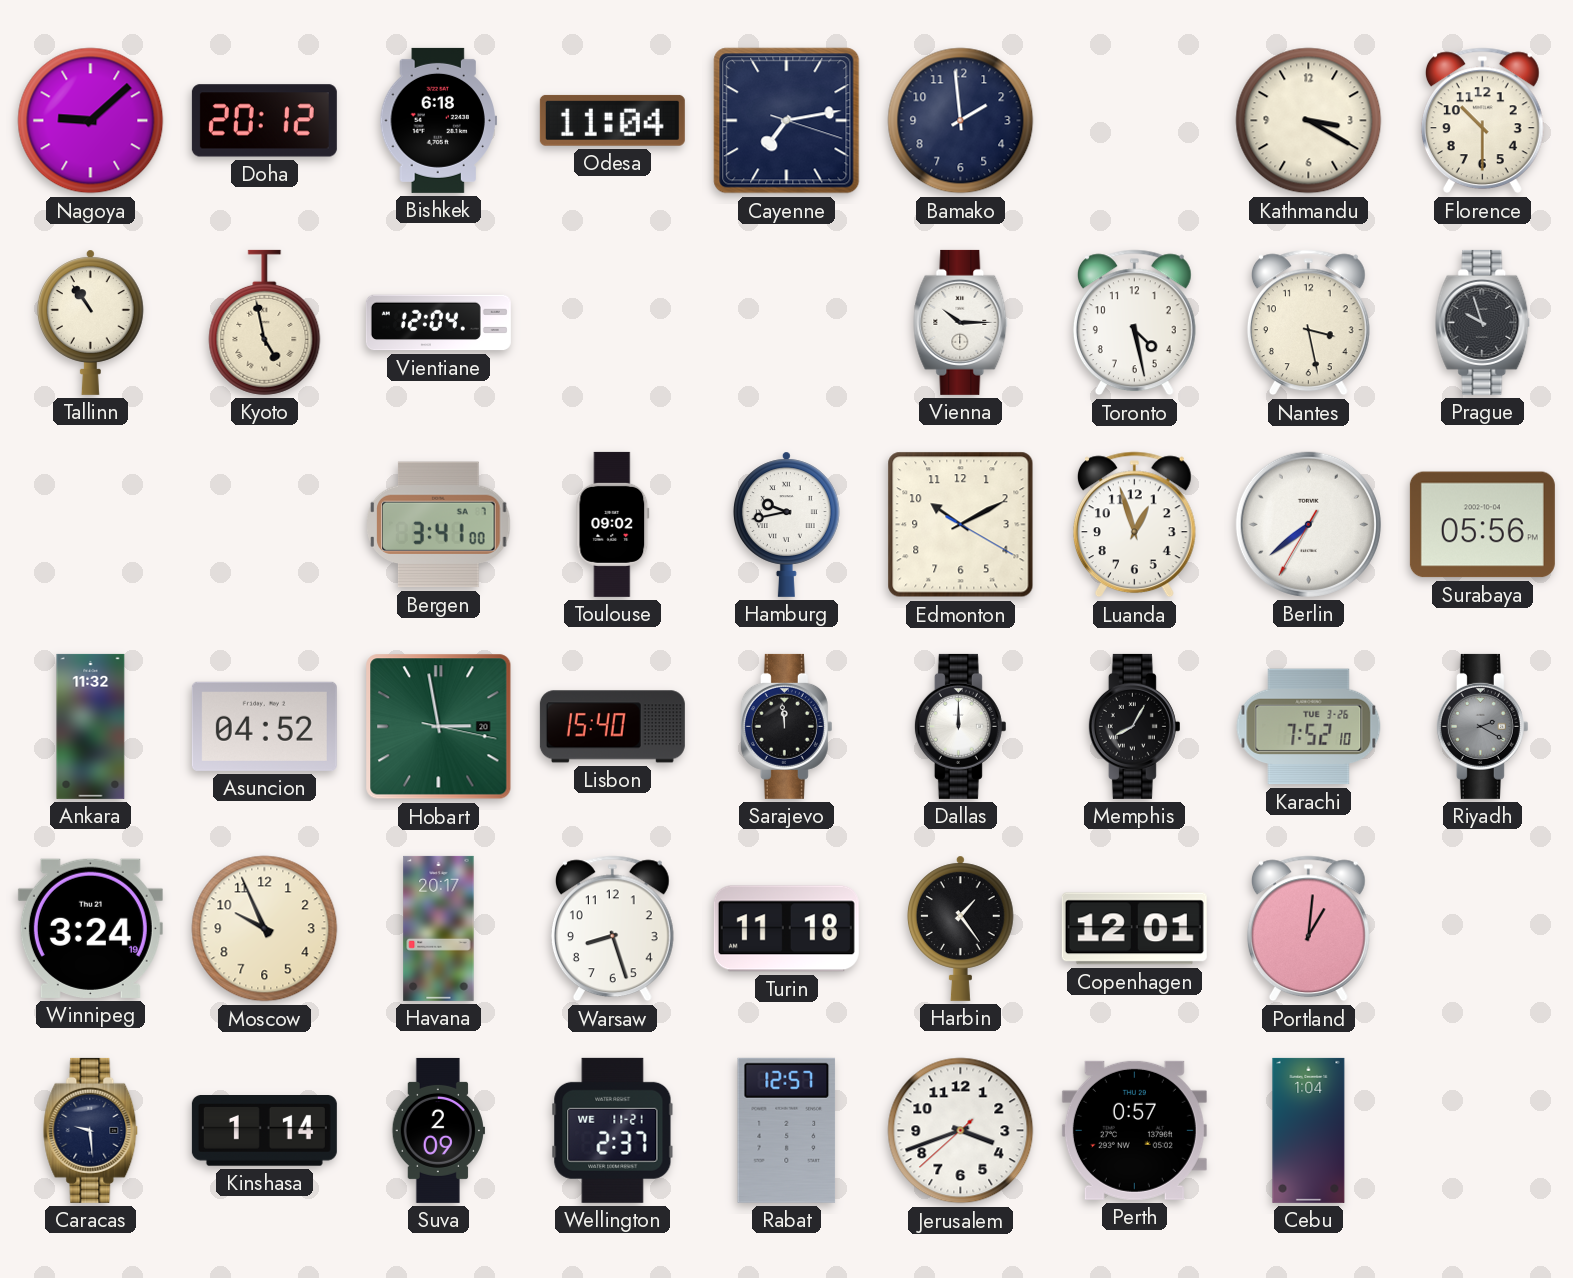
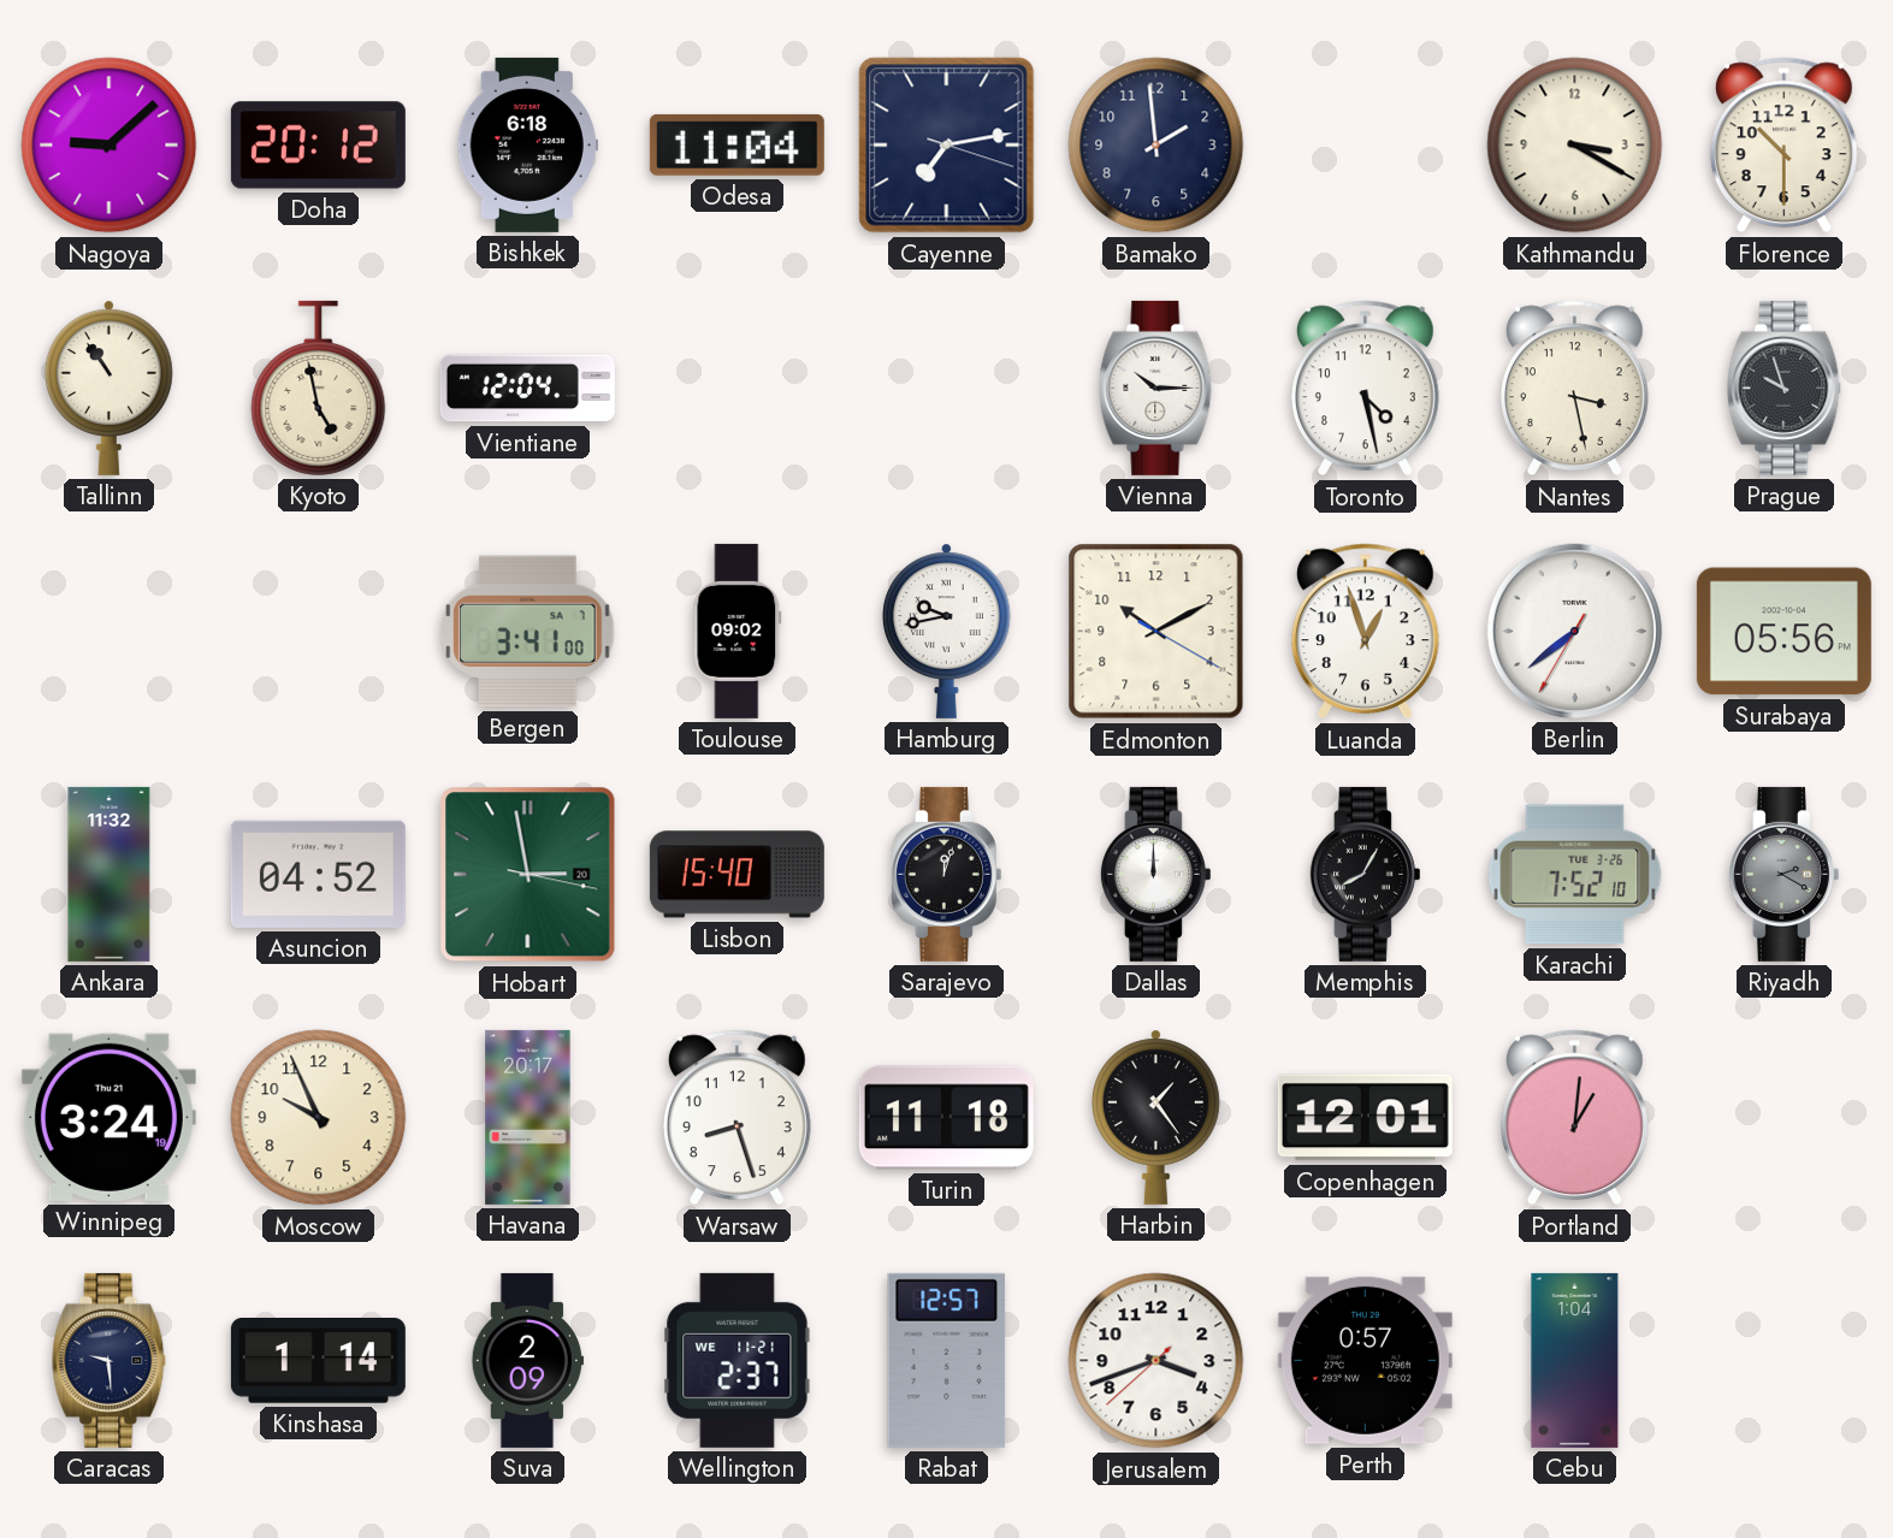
Sarajevo: 11:59 -> 12:03 (946, 874)
